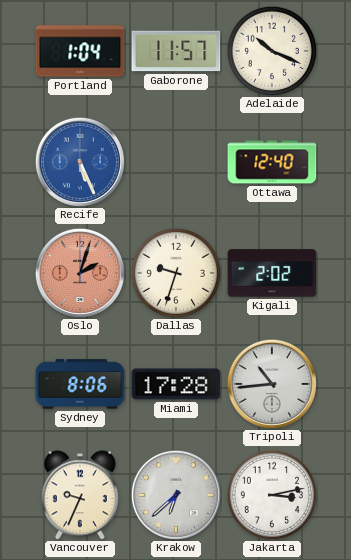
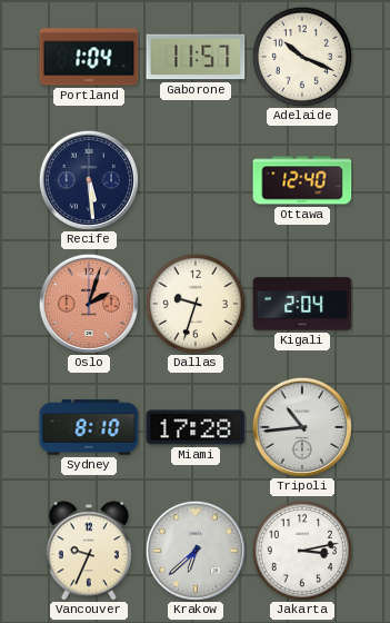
Recife: 5:26 -> 5:29 (89, 180)
Recife dial: blue -> navy (89, 180)
Kigali: 2:02 -> 2:04 (302, 304)
Sydney: 8:06 -> 8:10 (89, 427)
